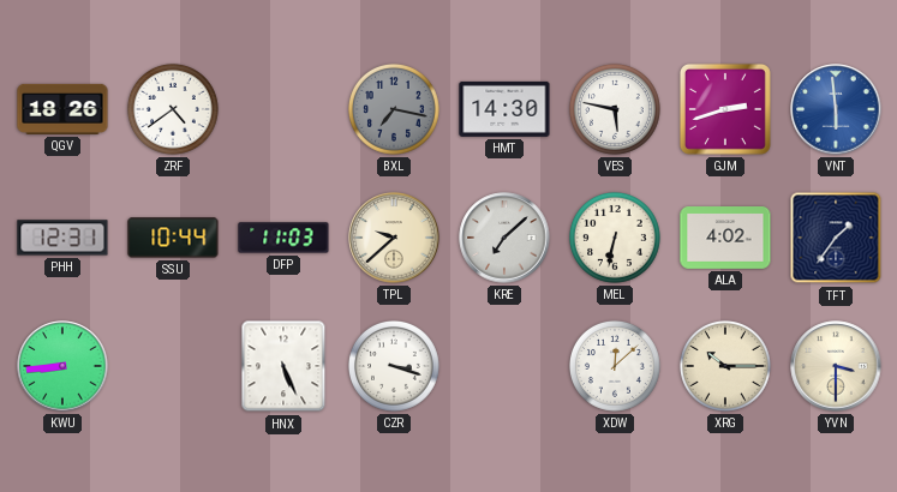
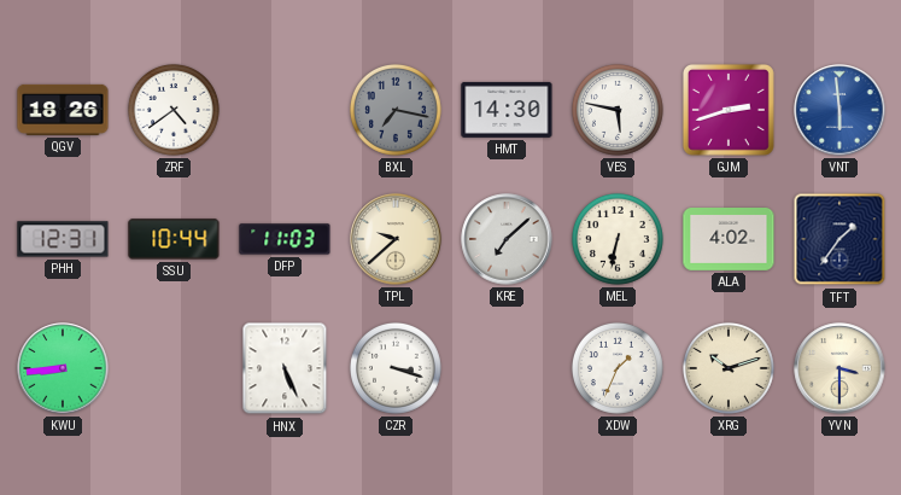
XDW: 12:08 -> 1:34 (618, 368)
XRG: 10:15 -> 10:12 (729, 368)
